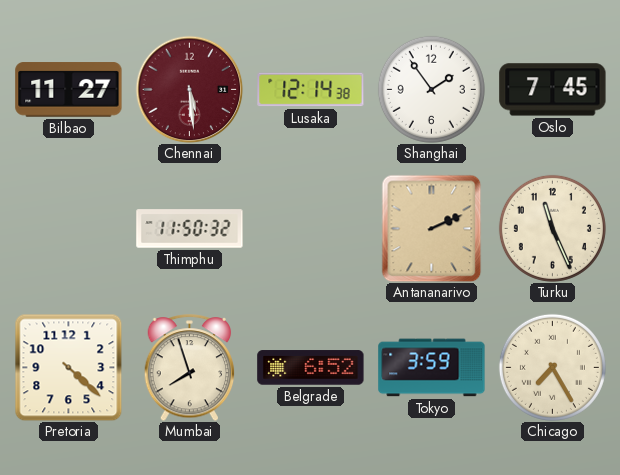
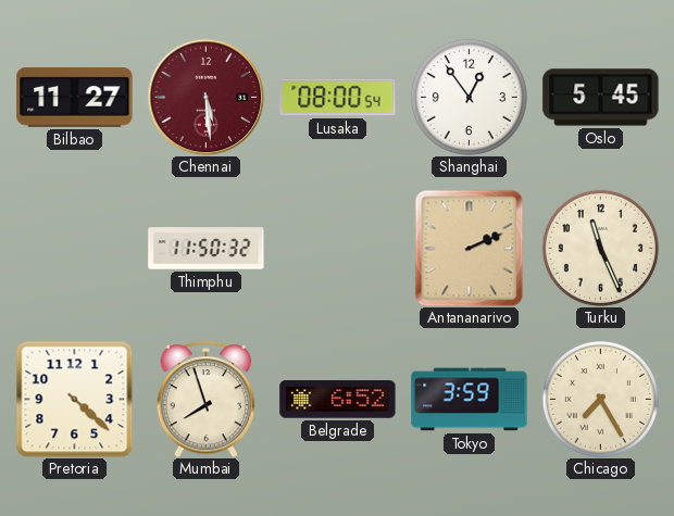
Lusaka: 12:14 -> 08:00 (338, 98)
Shanghai: 1:54 -> 12:54 (469, 97)
Oslo: 7:45 -> 5:45 (601, 98)
